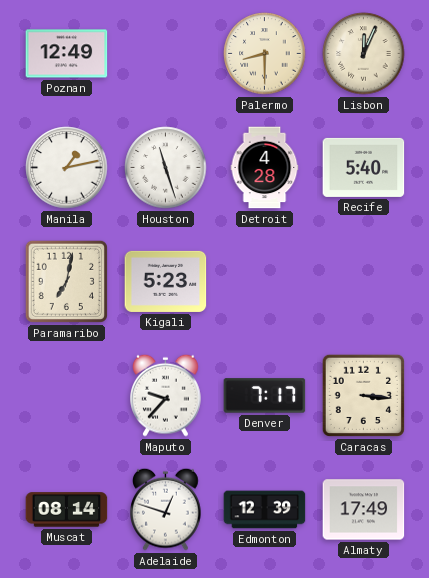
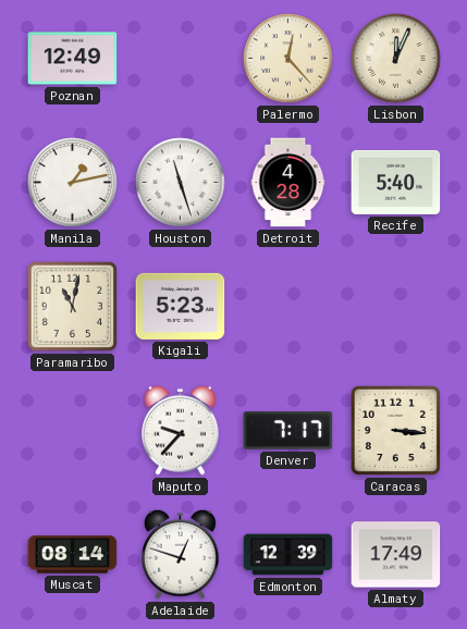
Palermo: 8:30 -> 12:23 (288, 59)
Paramaribo: 7:02 -> 11:02 (72, 306)
